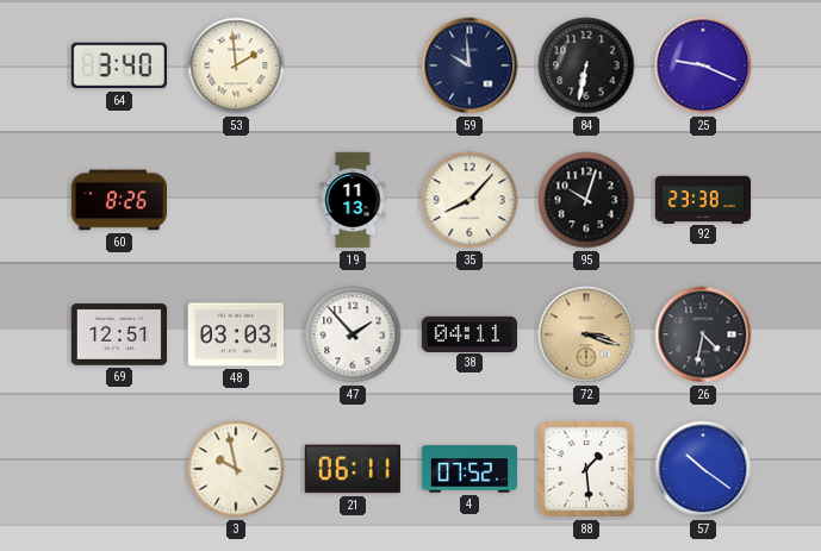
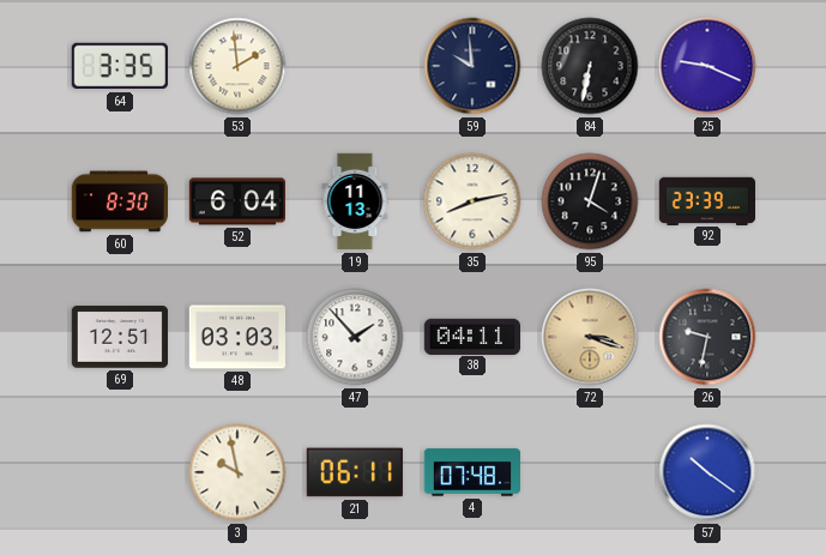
64: 3:40 -> 3:35 (120, 66)
60: 8:26 -> 8:30 (119, 201)
52: none -> 6:04 (236, 201)
35: 8:07 -> 8:13 (472, 201)
95: 10:03 -> 4:03 (590, 201)
92: 23:38 -> 23:39 (706, 200)
26: 4:32 -> 9:32 (707, 337)
4: 07:52 -> 07:48 (471, 472)
88: 1:29 -> none (586, 469)
